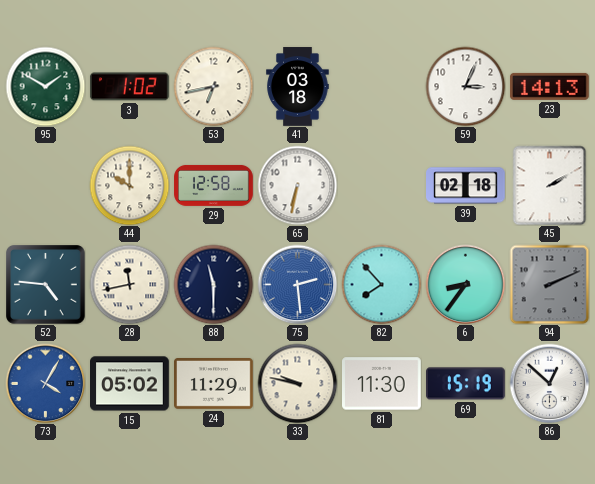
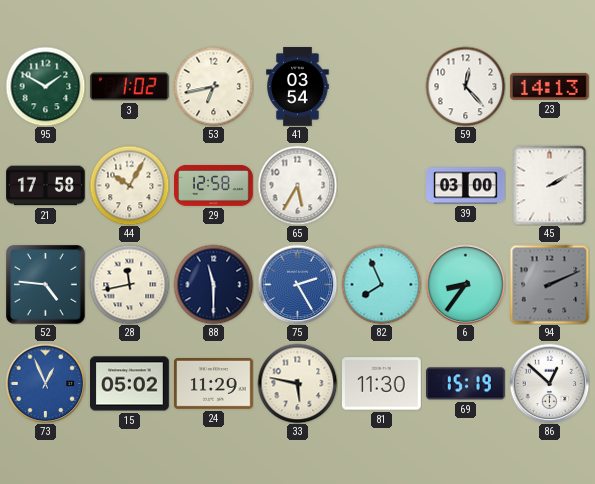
41: 03:18 -> 03:54 (298, 87)
59: 3:04 -> 12:23 (465, 86)
21: none -> 17:58 (46, 186)
44: 10:00 -> 10:05 (129, 185)
65: 6:32 -> 5:35 (297, 185)
39: 02:18 -> 03:00 (466, 186)
75: 2:29 -> 2:25 (297, 284)
82: 7:53 -> 7:56 (381, 284)
73: 4:05 -> 12:56 (45, 383)
33: 9:47 -> 5:47 (297, 383)
